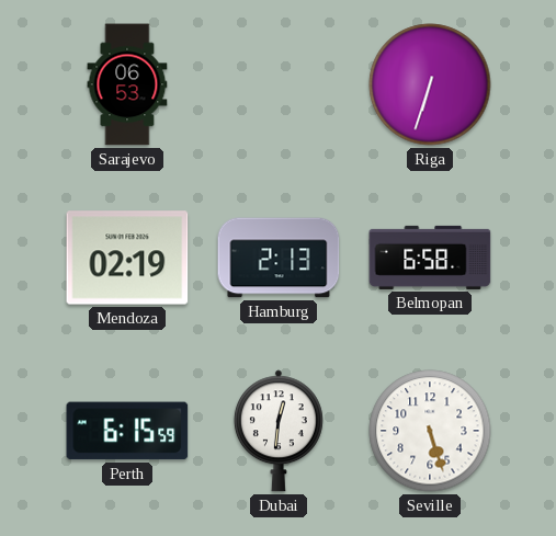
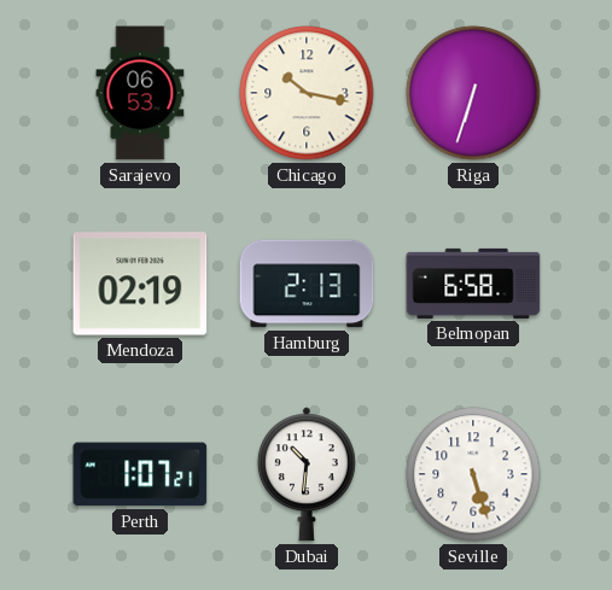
Chicago: none -> 10:17 (307, 93)
Perth: 6:15 -> 1:07 (140, 474)
Dubai: 12:31 -> 10:31 (307, 474)
